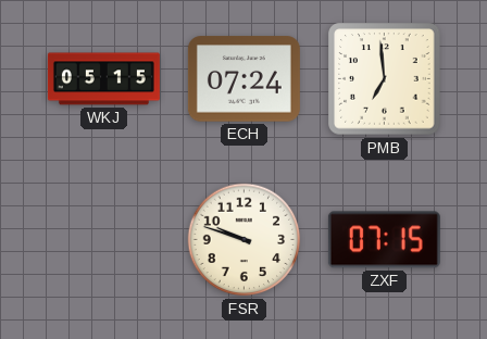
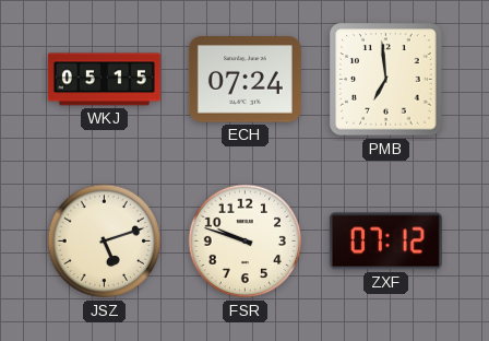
JSZ: none -> 5:12 (105, 242)
ZXF: 07:15 -> 07:12 (385, 242)
